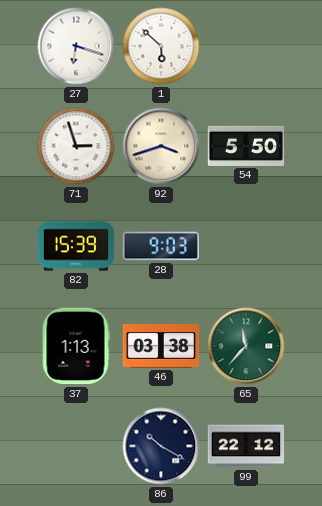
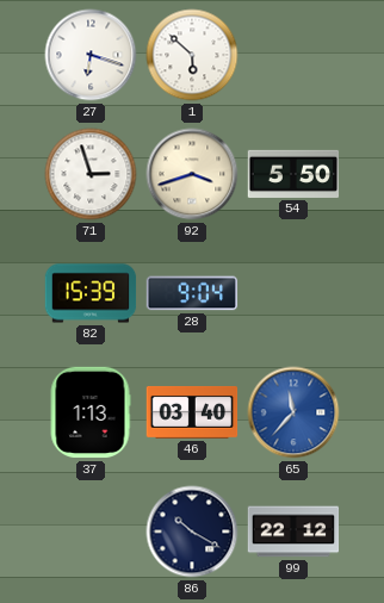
28: 9:03 -> 9:04 (192, 293)
46: 03:38 -> 03:40 (192, 412)
65 dial: green -> blue (293, 412)
